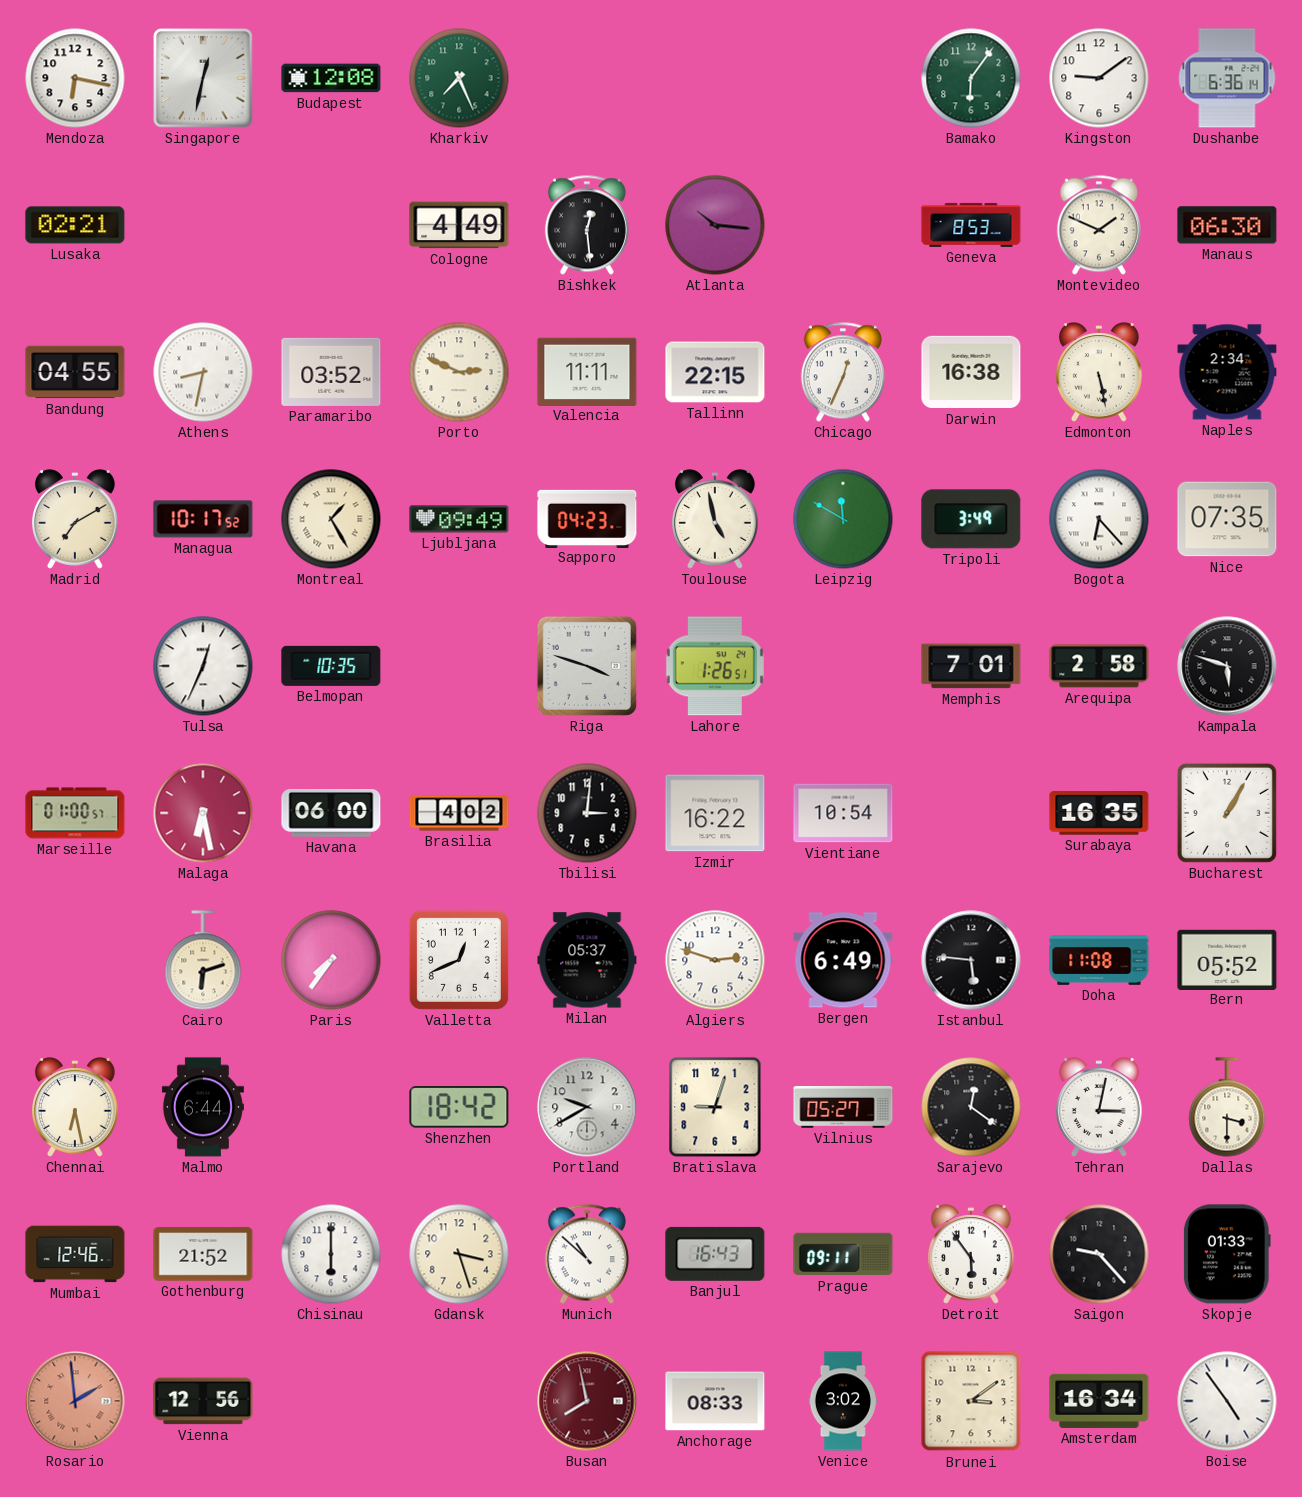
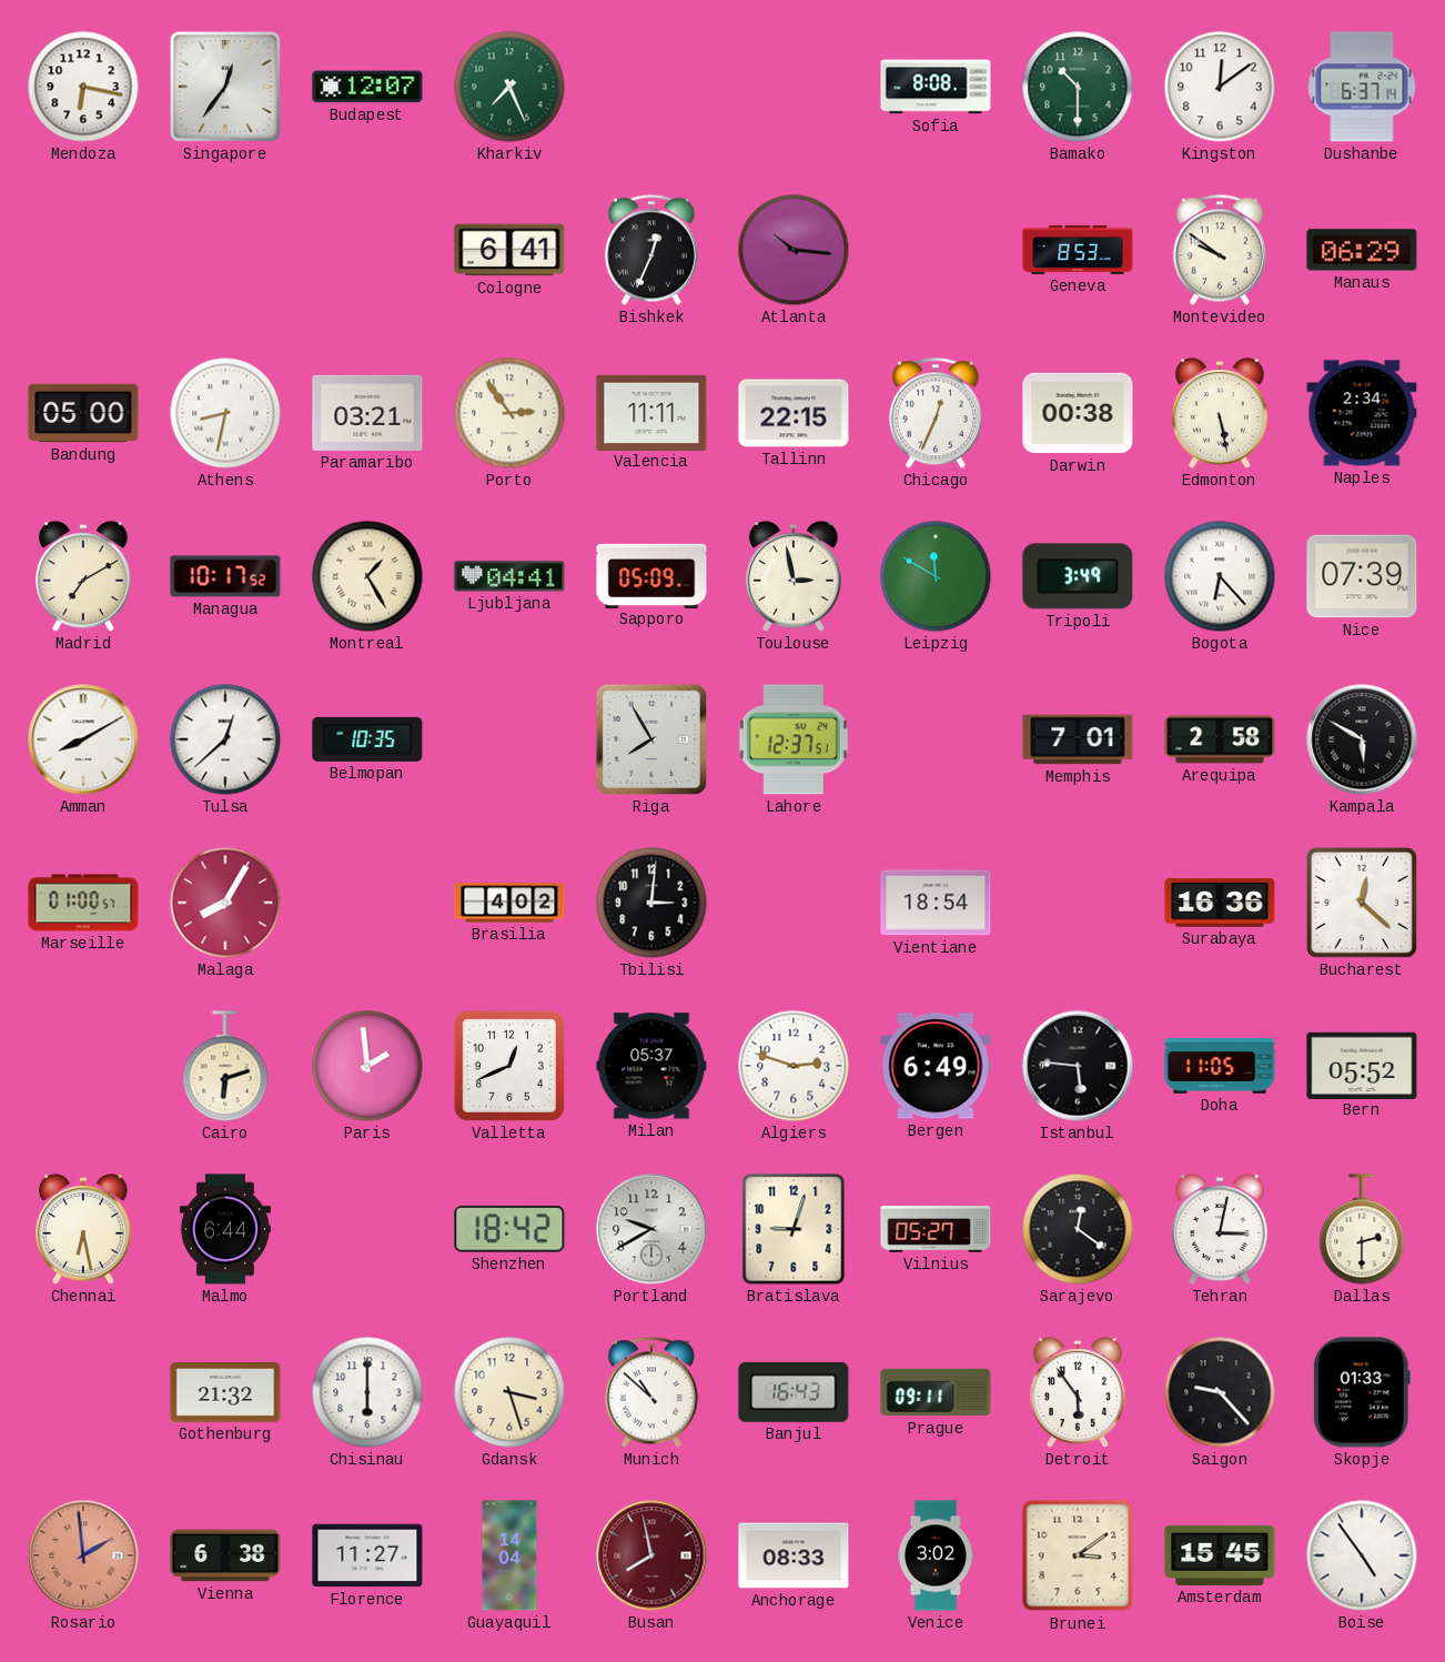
Singapore: 12:32 -> 12:36 (225, 87)
Budapest: 12:08 -> 12:07 (367, 87)
Sofia: none -> 8:08 (936, 87)
Bamako: 6:06 -> 10:30 (1078, 87)
Kingston: 9:09 -> 12:09 (1220, 87)
Dushanbe: 6:36 -> 6:37 (1362, 87)
Lusaka: 02:21 -> none (75, 225)
Cologne: 4:49 -> 6:41 (509, 250)
Bishkek: 12:29 -> 12:34 (651, 250)
Montevideo: 1:49 -> 9:51 (1220, 250)
Manaus: 06:30 -> 06:29 (1362, 250)
Bandung: 04:55 -> 05:00 (83, 413)
Paramaribo: 03:52 -> 03:21 (367, 413)
Porto: 2:49 -> 2:54 (509, 413)
Darwin: 16:38 -> 00:38 (1078, 413)
Ljubljana: 09:49 -> 04:41 (509, 576)
Sapporo: 04:23 -> 05:09 (651, 575)
Toulouse: 4:58 -> 2:58 (795, 576)
Nice: 07:35 -> 07:39 (1362, 576)
Amman: none -> 8:10 (83, 739)
Tulsa: 12:34 -> 12:38 (225, 739)
Riga: 3:48 -> 7:55 (651, 739)
Lahore: 1:26 -> 12:37 (794, 739)
Kampala: 5:48 -> 5:50 (1362, 739)
Malaga: 6:28 -> 8:05 (225, 903)
Havana: 06:00 -> none (331, 814)
Izmir: 16:22 -> none (715, 813)
Vientiane: 10:54 -> 18:54 (936, 903)
Surabaya: 16:35 -> 16:36 (1220, 903)
Bucharest: 1:05 -> 12:22 (1362, 903)
Paris: 7:36 -> 1:59 (367, 1066)
Doha: 11:08 -> 11:05 (1220, 1067)
Dallas: 3:30 -> 2:30 (1362, 1229)
Mumbai: 12:46 -> none (75, 1254)
Gothenburg: 21:52 -> 21:32 (225, 1392)
Vienna: 12:56 -> 6:38 (225, 1555)
Florence: none -> 11:27 (367, 1555)
Guayaquil: none -> 14:04 (509, 1555)
Amsterdam: 16:34 -> 15:45 (1220, 1555)
